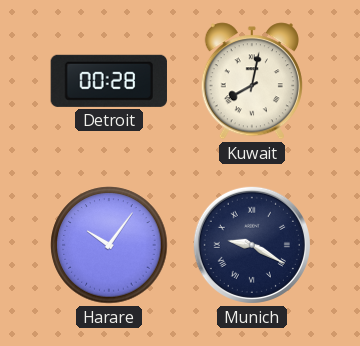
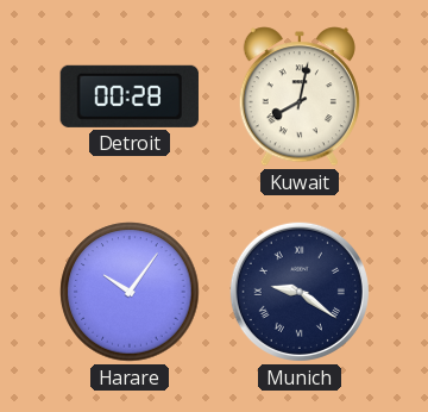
Munich: 9:20 -> 9:21 (300, 292)
